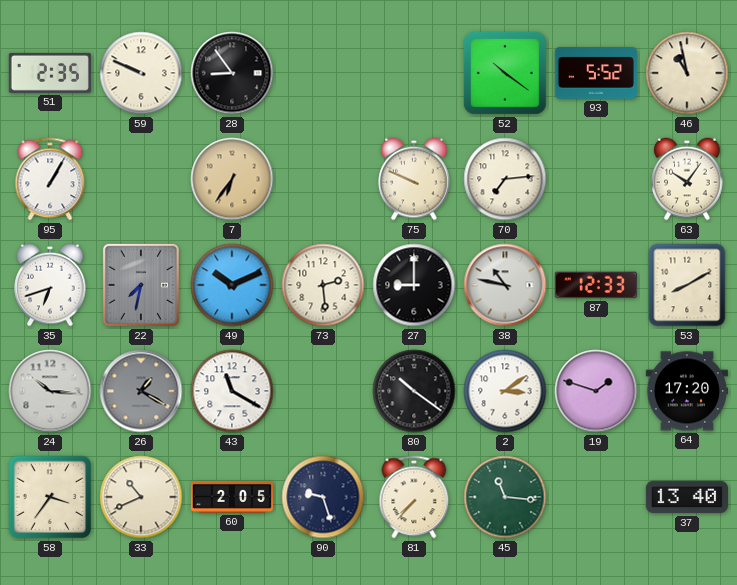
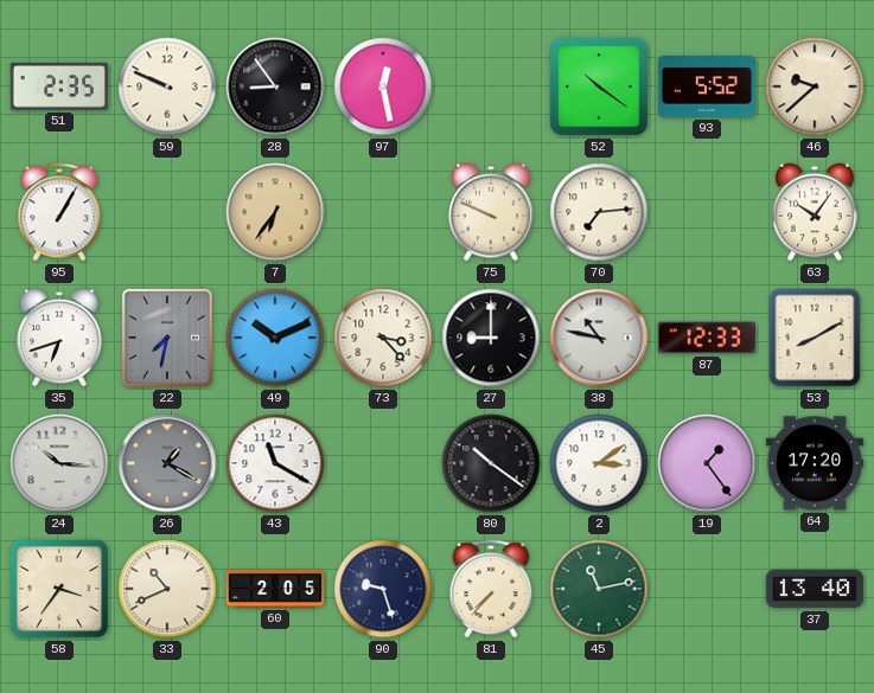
97: none -> 12:28 (383, 86)
46: 10:58 -> 9:38 (815, 86)
73: 2:29 -> 3:23 (383, 338)
19: 1:48 -> 1:24 (707, 463)
45: 11:16 -> 11:13 (599, 589)
